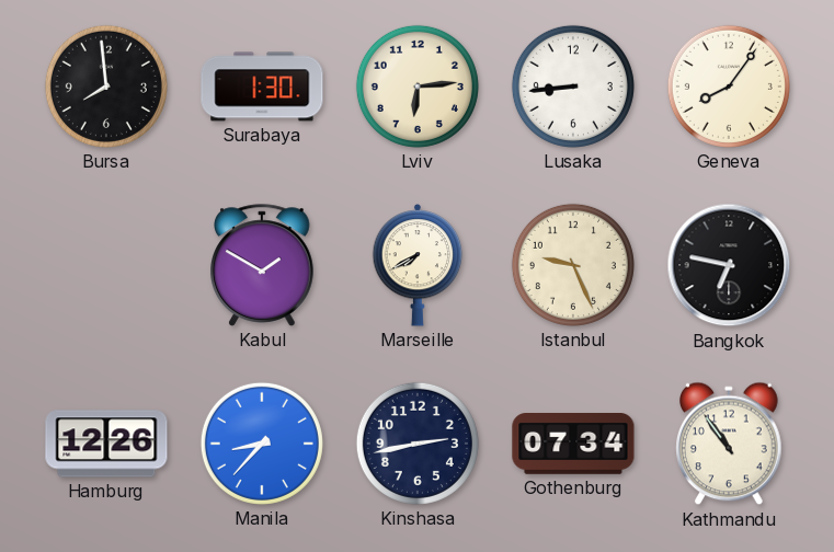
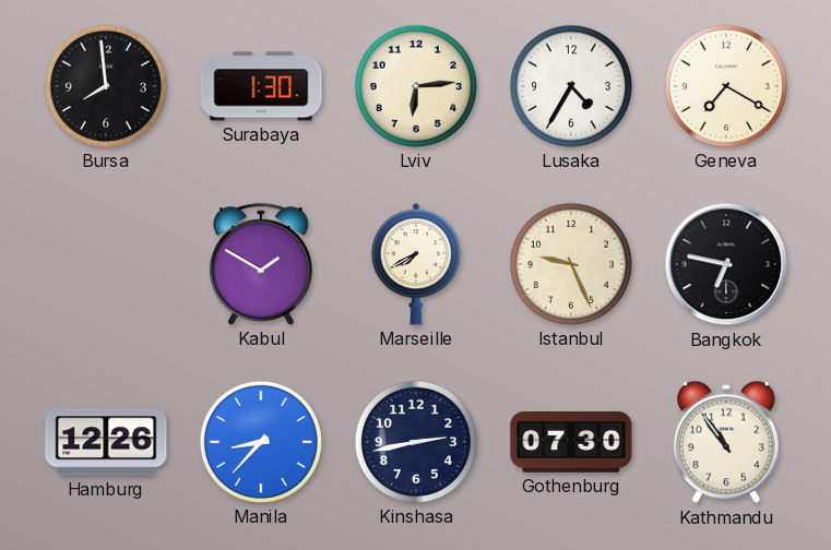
Lusaka: 8:44 -> 4:35 (571, 86)
Geneva: 8:06 -> 7:20 (726, 86)
Gothenburg: 07:34 -> 07:30 (571, 443)
